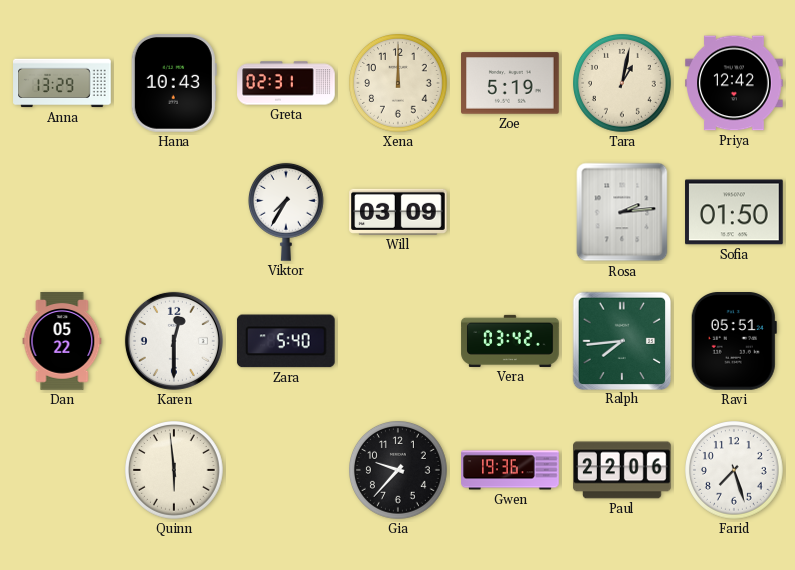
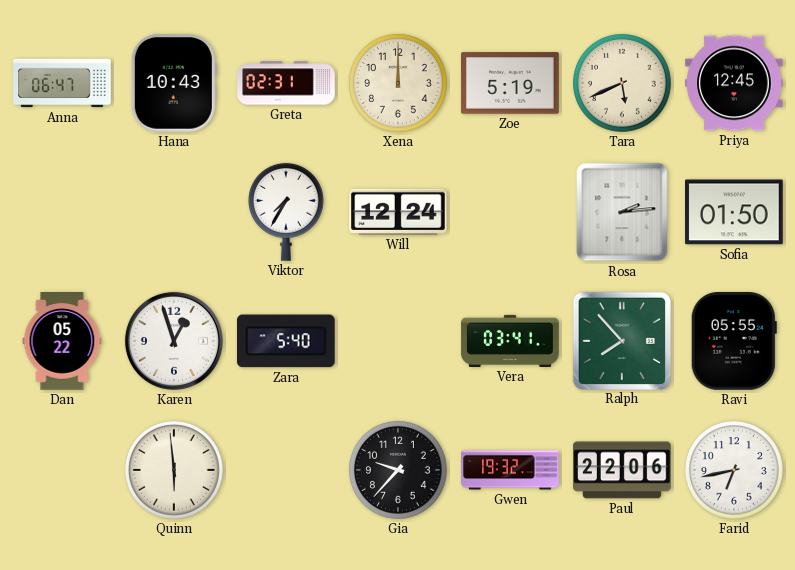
Anna: 13:29 -> 06:47 (62, 83)
Tara: 1:02 -> 5:41 (623, 84)
Priya: 12:42 -> 12:45 (734, 83)
Will: 03:09 -> 12:24 (398, 212)
Karen: 12:30 -> 12:57 (174, 341)
Vera: 03:42 -> 03:41 (510, 341)
Ralph: 7:44 -> 7:53 (621, 340)
Ravi: 05:51 -> 05:55 (734, 342)
Gwen: 19:36 -> 19:32 (510, 470)
Farid: 7:27 -> 6:43 (735, 471)
